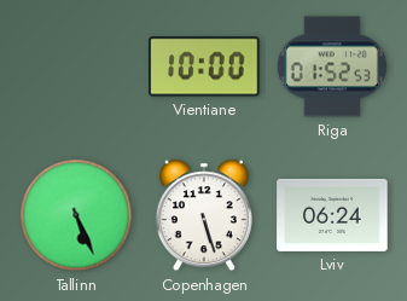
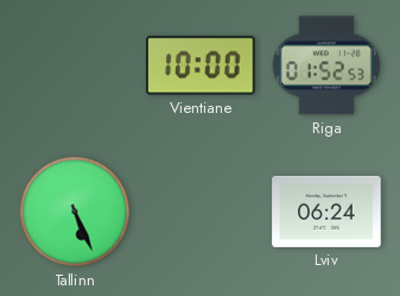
Copenhagen: 5:27 -> none (204, 215)
